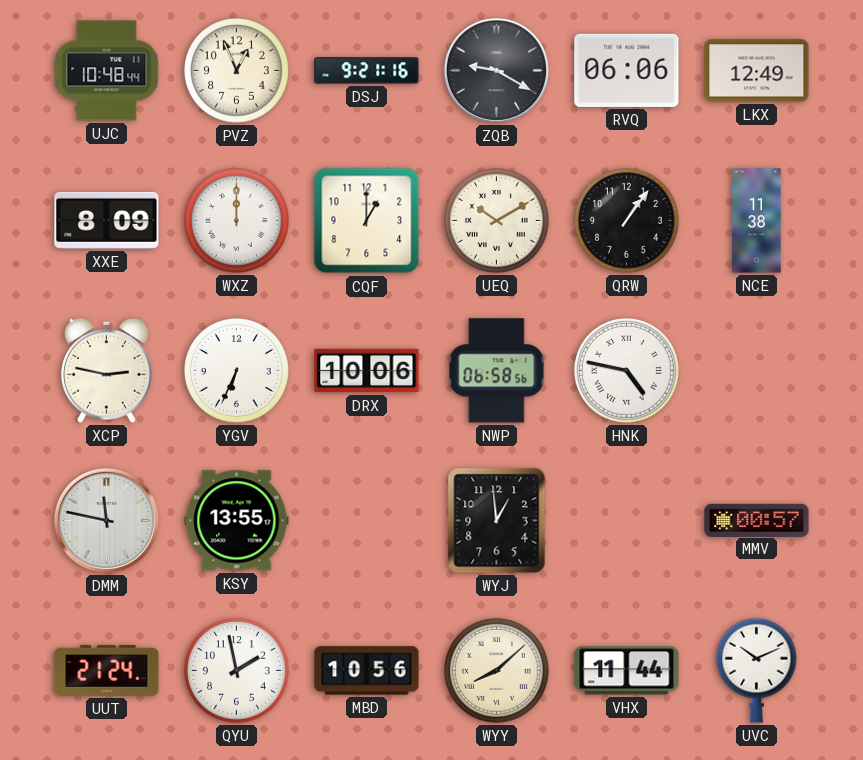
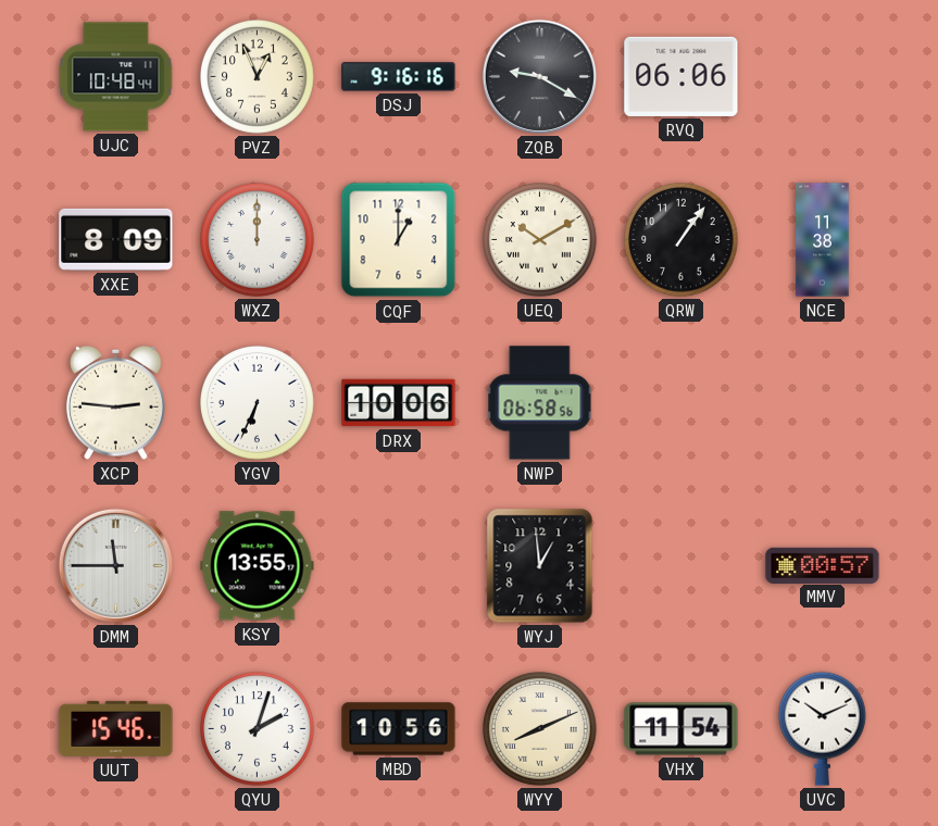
DSJ: 9:21 -> 9:16 (399, 77)
LKX: 12:49 -> none (757, 71)
XCP: 2:47 -> 2:46 (116, 402)
HNK: 4:47 -> none (627, 371)
DMM: 11:47 -> 11:45 (115, 565)
UUT: 21:24 -> 15:46 (116, 728)
QYU: 1:58 -> 2:03 (258, 729)
WYY: 8:08 -> 8:11 (540, 729)
VHX: 11:44 -> 11:54 (681, 729)
